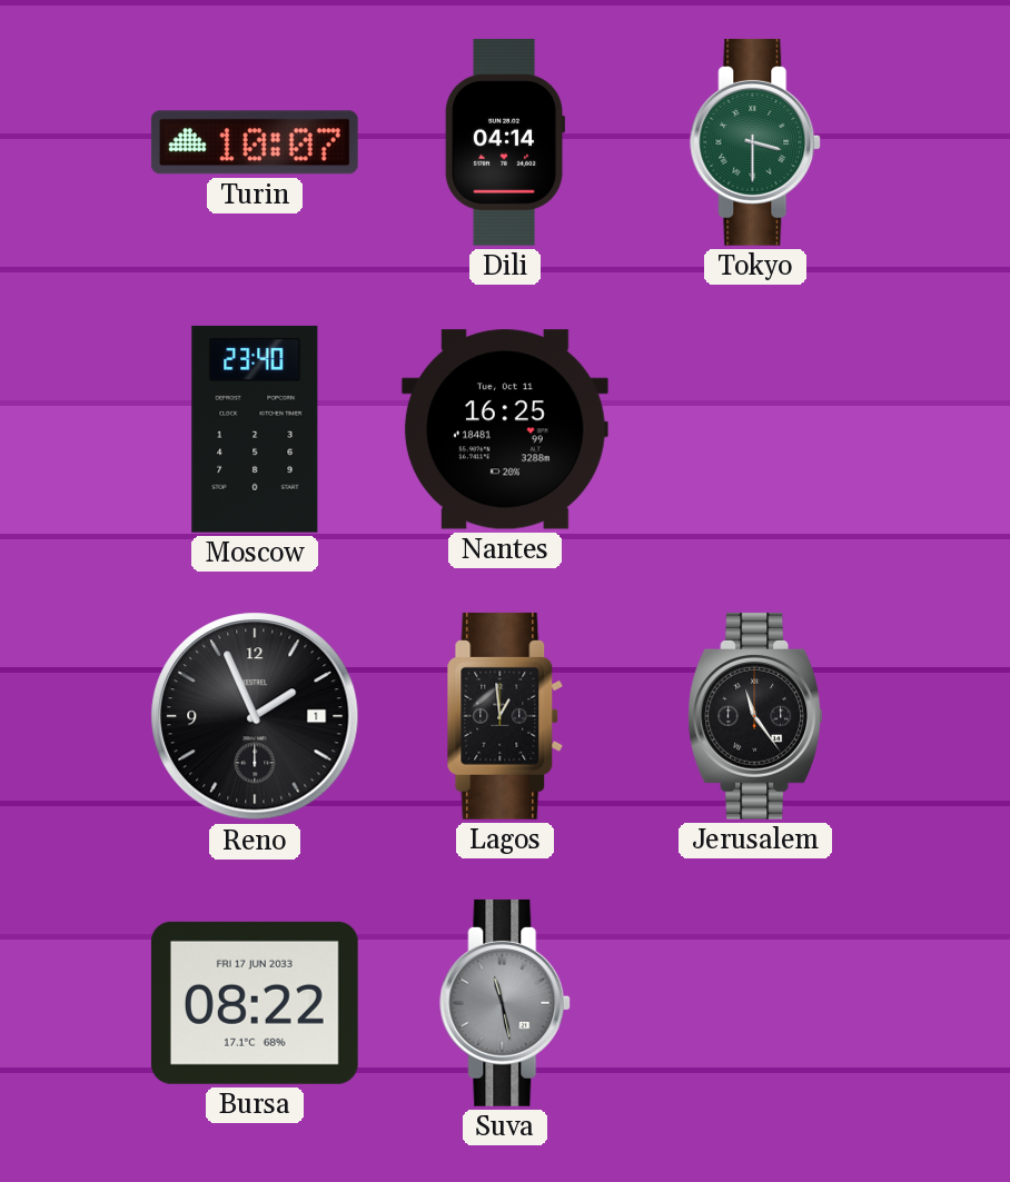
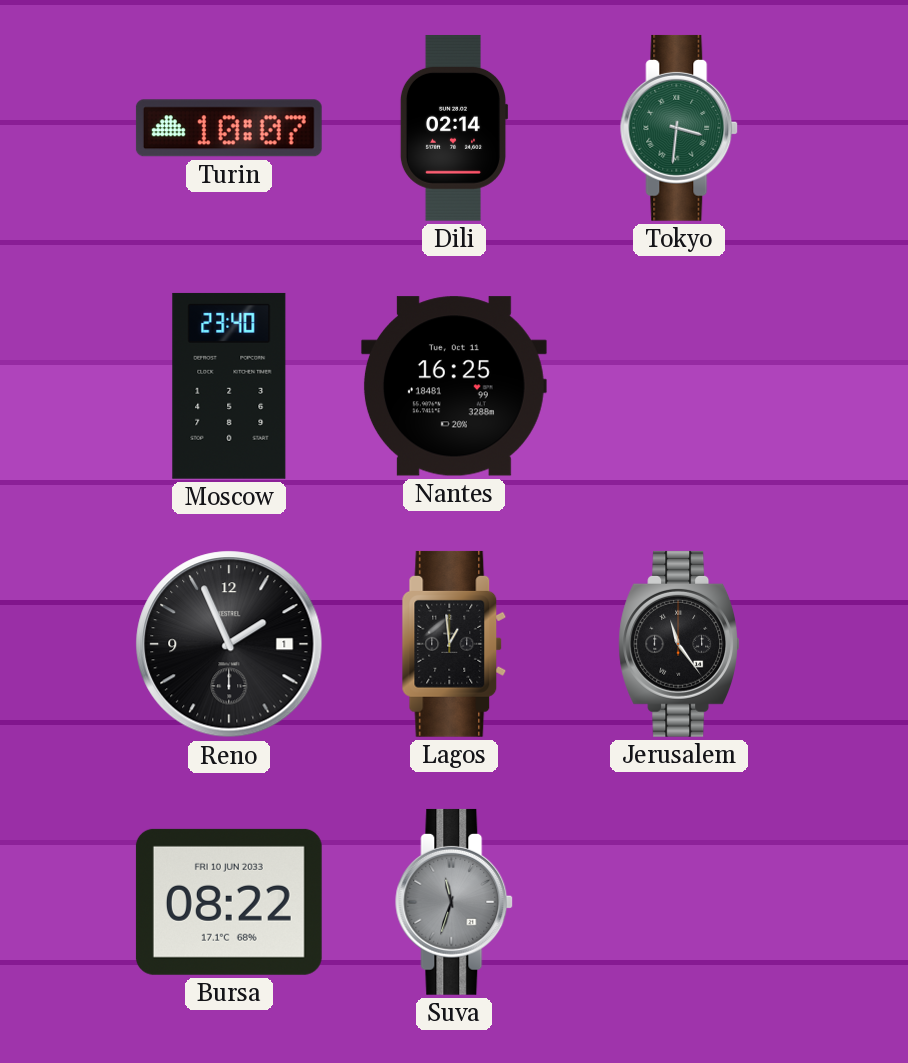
Dili: 04:14 -> 02:14 (454, 128)
Tokyo: 3:30 -> 3:31 (680, 128)
Bursa date: FRI 17 JUN 2033 -> FRI 10 JUN 2033 (229, 902)
Suva: 11:28 -> 11:33 (455, 902)
